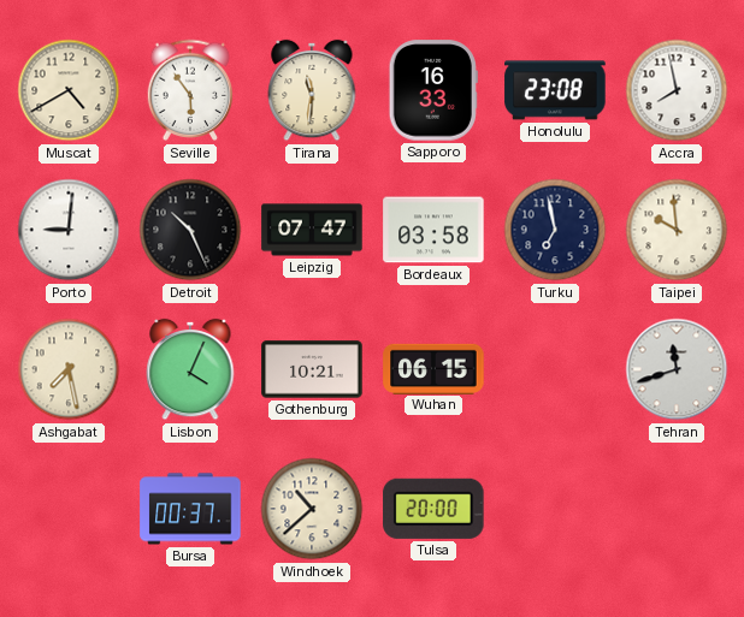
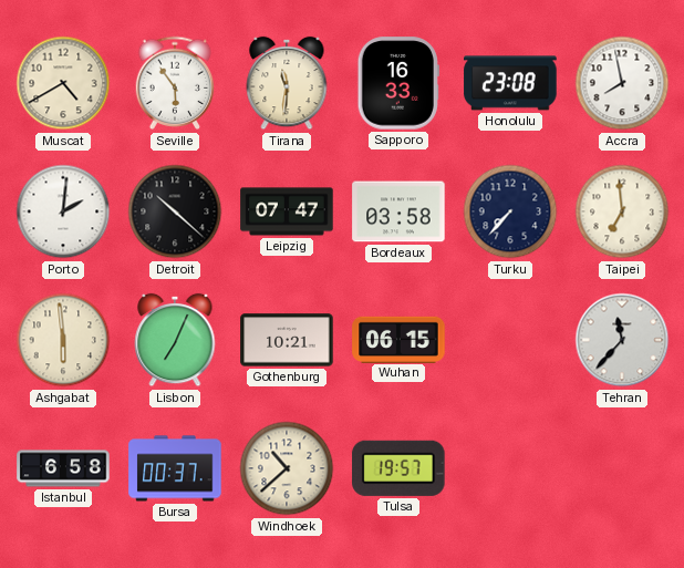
Porto: 9:01 -> 2:01 (63, 211)
Detroit: 10:26 -> 10:22 (175, 211)
Turku: 6:58 -> 7:37 (510, 211)
Taipei: 9:59 -> 6:59 (622, 211)
Ashgabat: 7:28 -> 5:59 (63, 340)
Lisbon: 4:04 -> 7:04 (175, 340)
Tehran: 11:42 -> 11:37 (622, 340)
Istanbul: none -> 6:58 (63, 468)
Tulsa: 20:00 -> 19:57 (398, 468)
